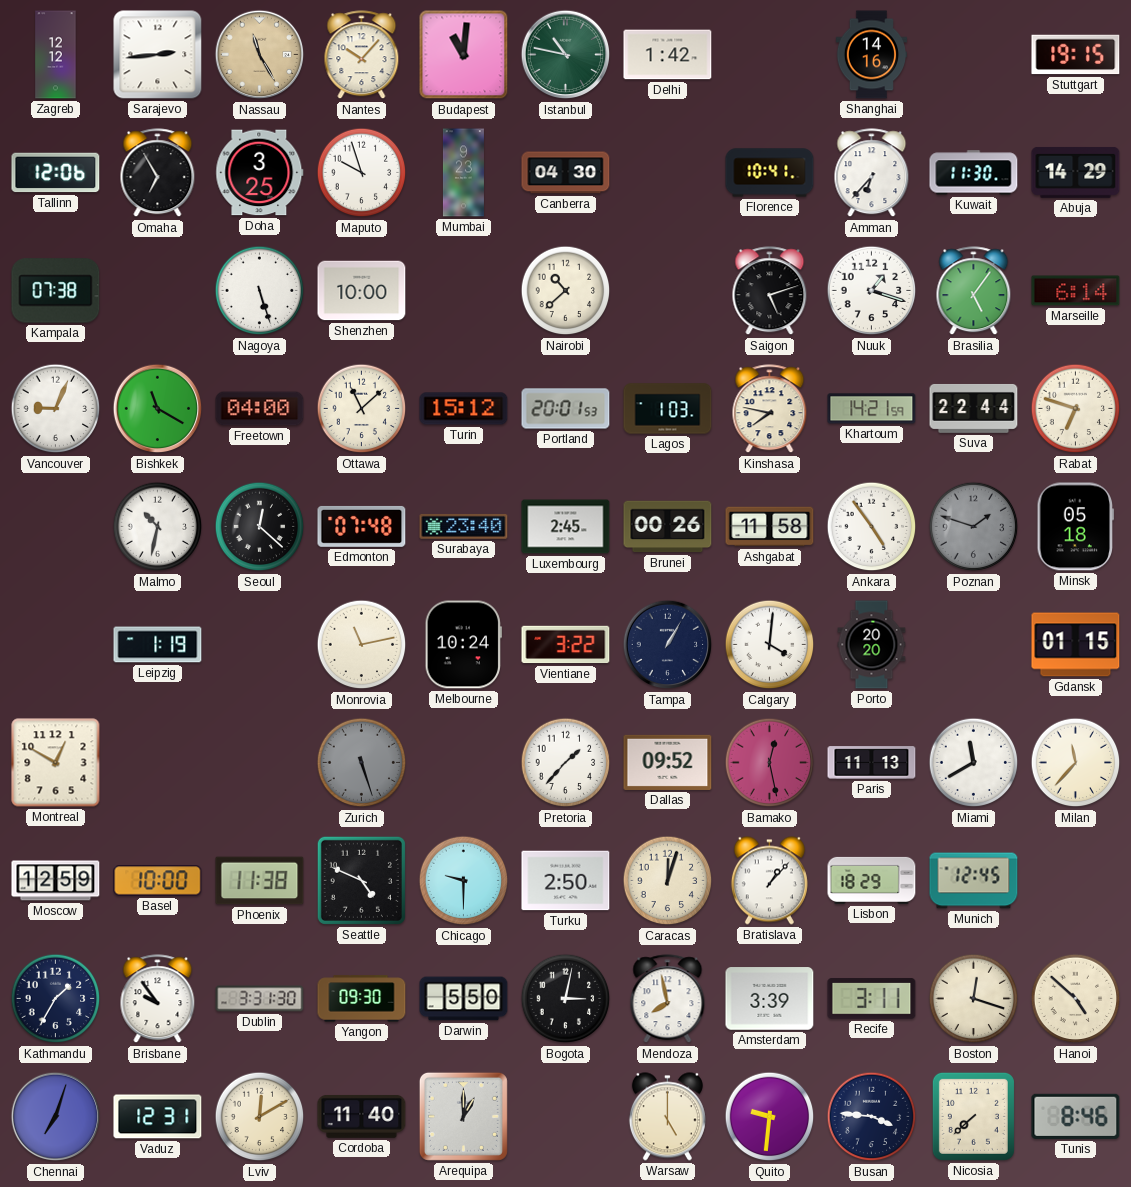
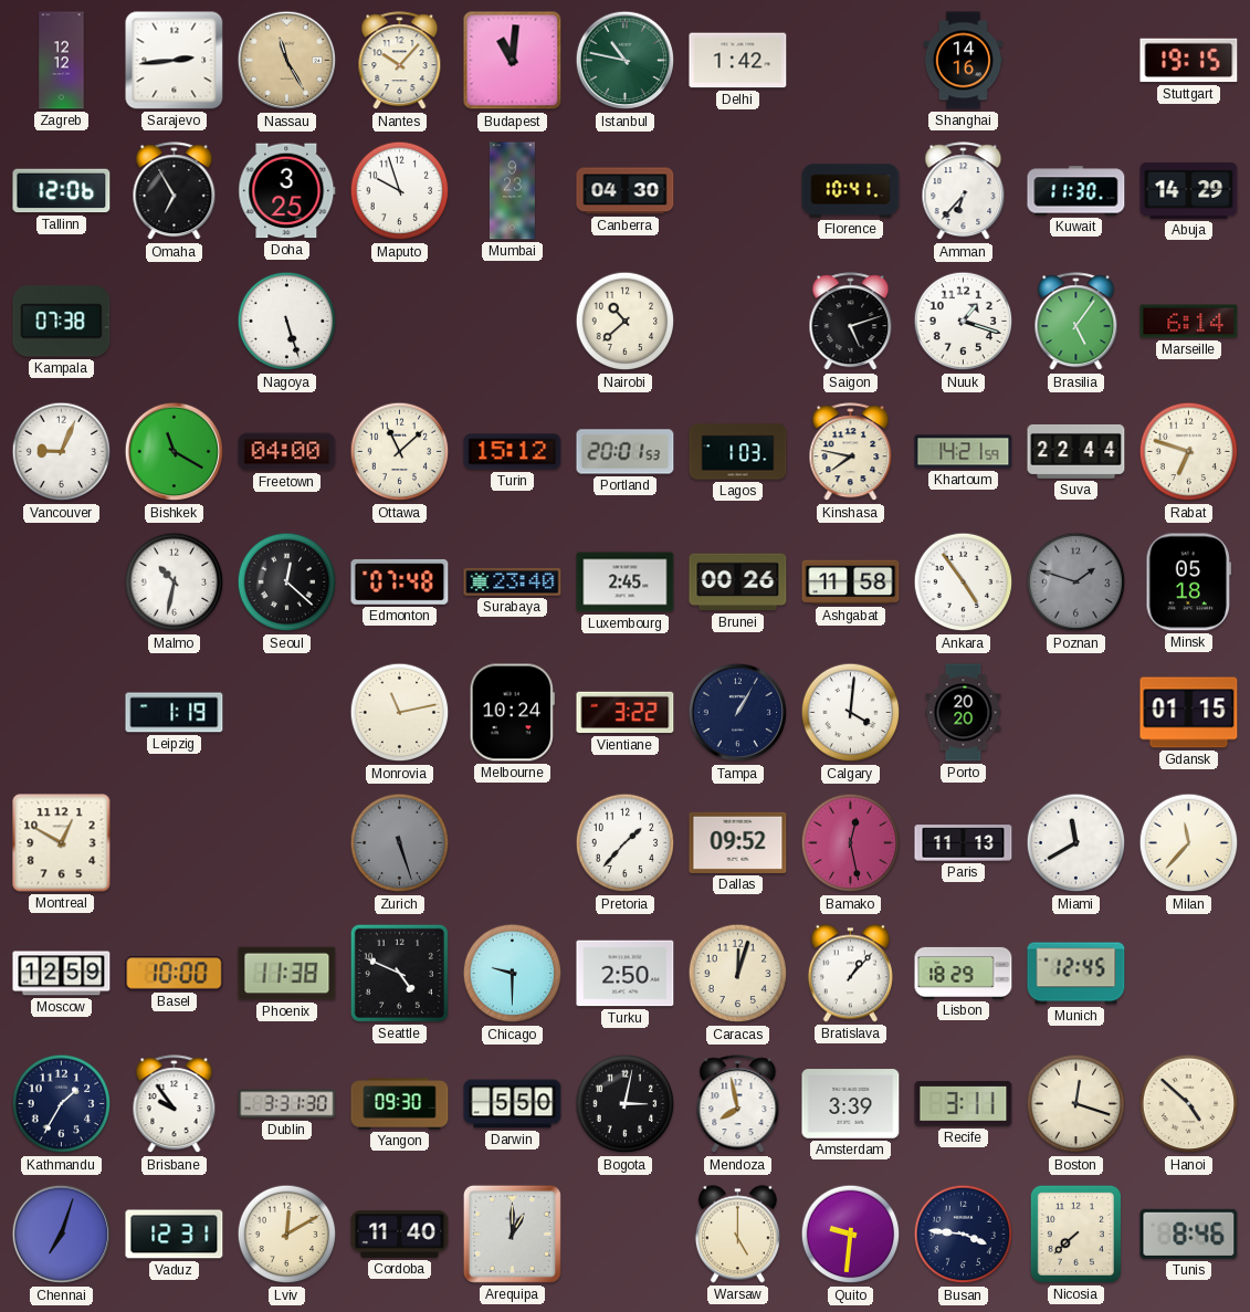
Shenzhen: 10:00 -> none (362, 291)
